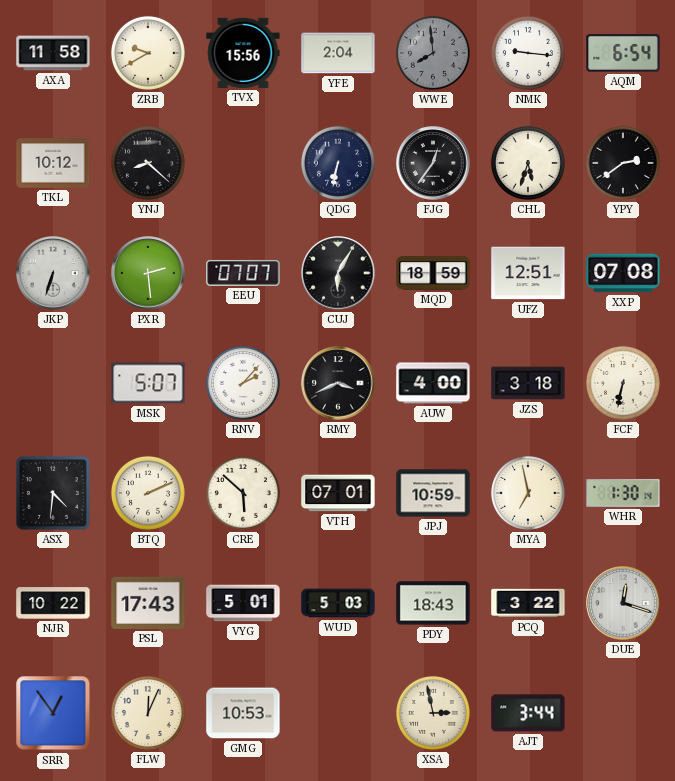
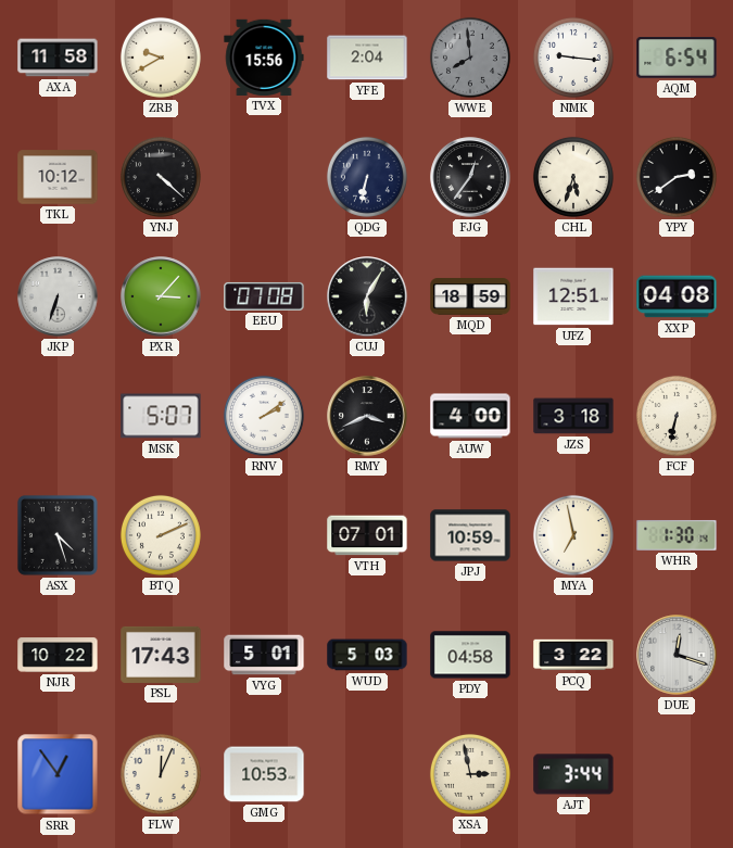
YNJ: 8:22 -> 4:22 (161, 177)
PXR: 2:29 -> 3:07 (161, 296)
EEU: 07:07 -> 07:08 (264, 296)
XXP: 07:08 -> 04:08 (677, 296)
RNV: 2:07 -> 2:09 (264, 416)
ASX: 4:31 -> 4:27 (58, 535)
CRE: 5:52 -> none (243, 493)
PDY: 18:43 -> 04:58 (470, 655)
